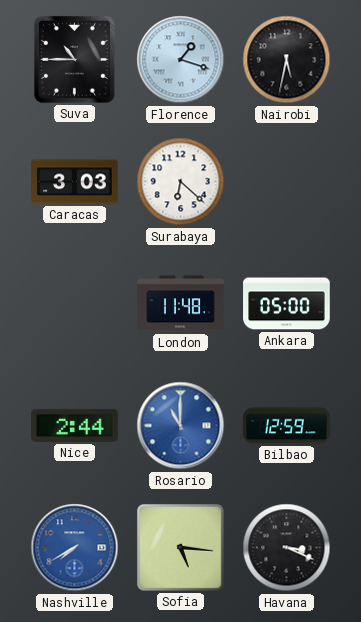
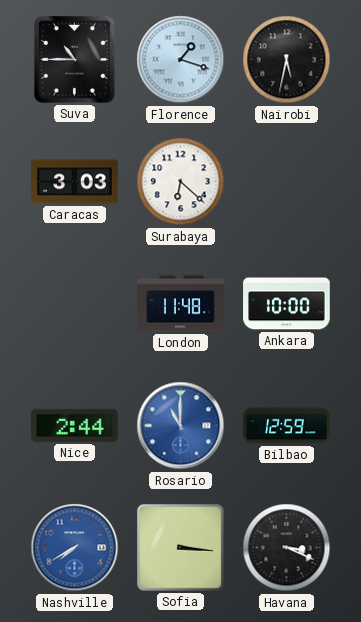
Ankara: 05:00 -> 10:00 (287, 304)
Sofia: 5:16 -> 3:16 (180, 547)
